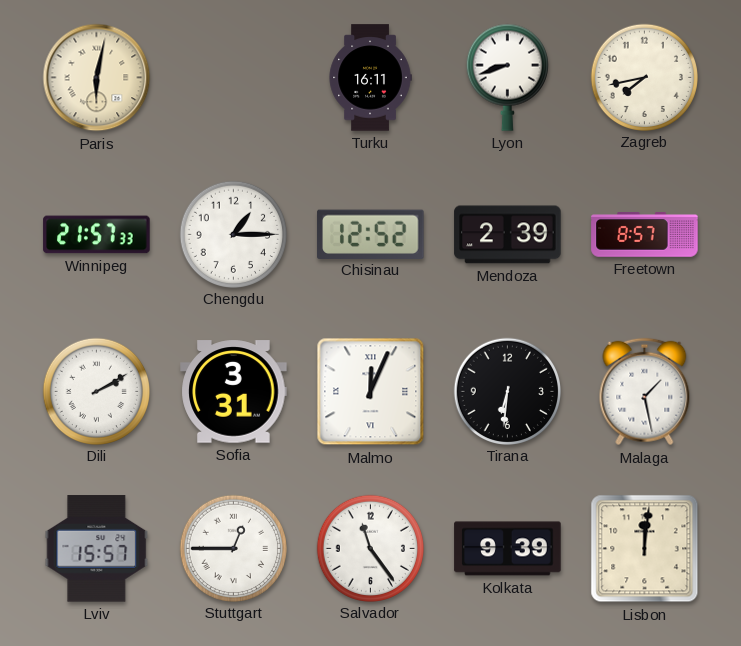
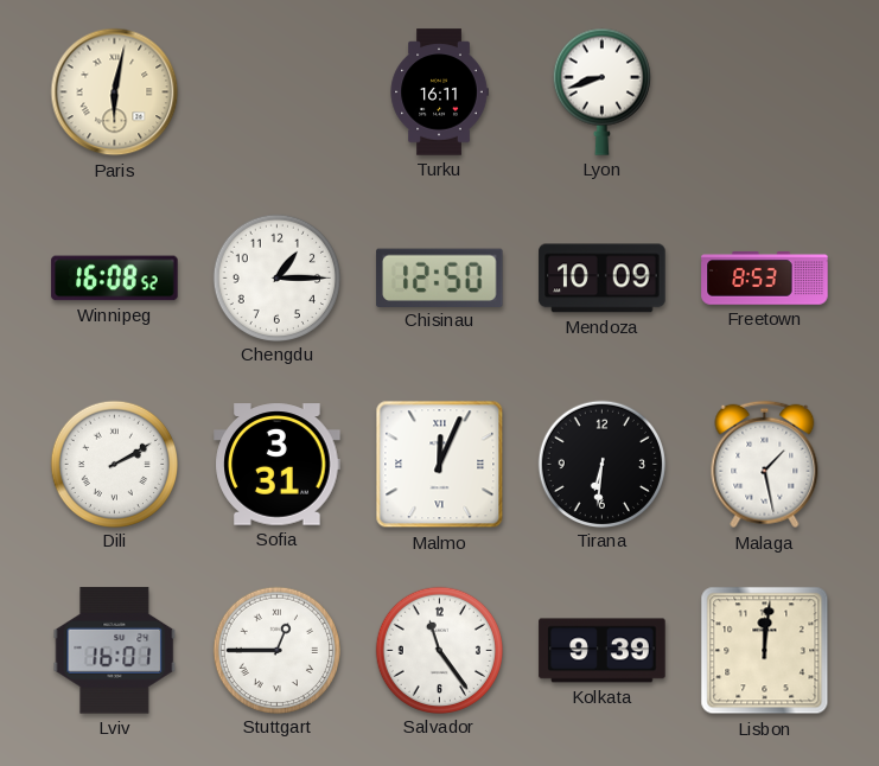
Zagreb: 7:43 -> none (644, 77)
Winnipeg: 21:57 -> 16:08 (115, 279)
Chisinau: 12:52 -> 12:50 (440, 277)
Mendoza: 2:39 -> 10:09 (603, 279)
Freetown: 8:57 -> 8:53 (765, 279)
Lviv: 15:57 -> 16:01 (115, 651)
